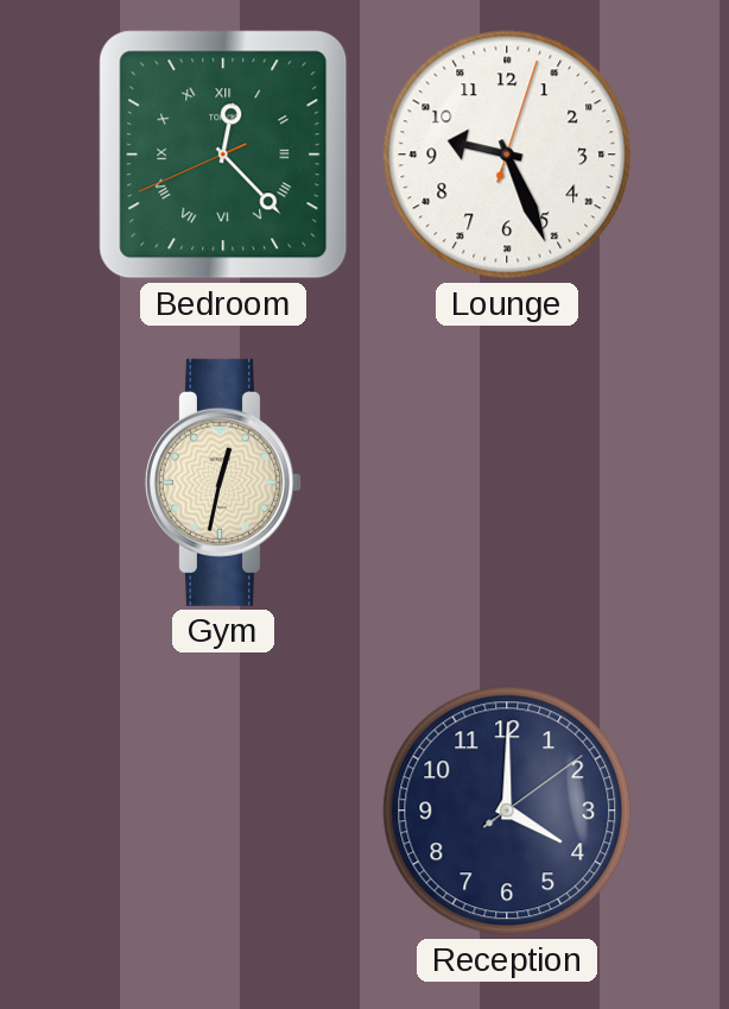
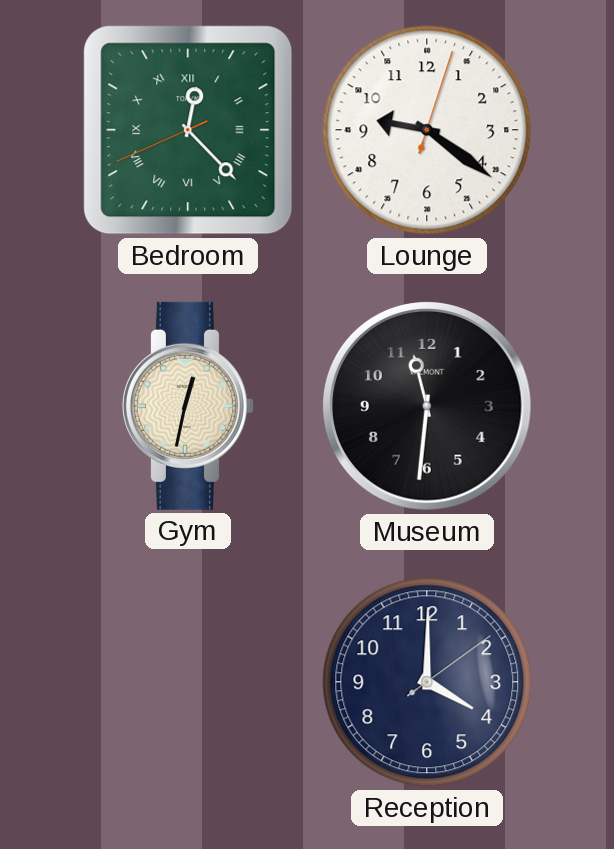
Lounge: 9:26 -> 9:21 (427, 130)
Museum: none -> 11:31 (428, 407)
